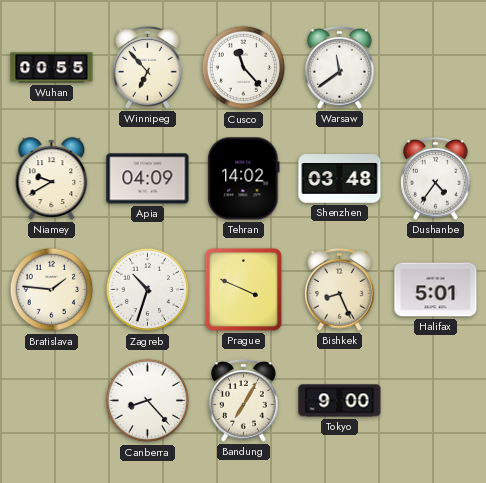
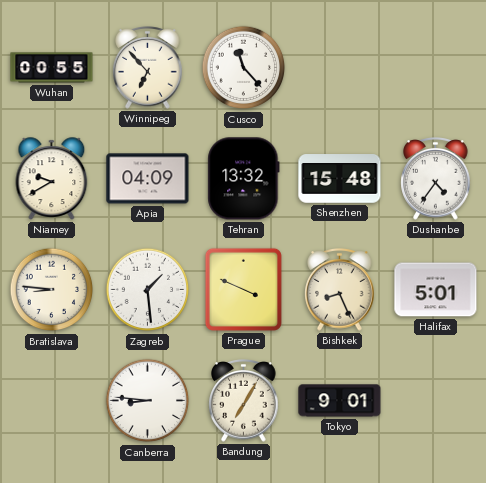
Warsaw: 11:39 -> none (340, 68)
Tehran: 14:02 -> 13:32 (244, 179)
Shenzhen: 03:48 -> 15:48 (340, 179)
Bratislava: 1:46 -> 8:46 (52, 290)
Zagreb: 10:33 -> 1:29 (148, 290)
Canberra: 8:23 -> 8:46 (148, 401)
Tokyo: 9:00 -> 9:01 (340, 401)
